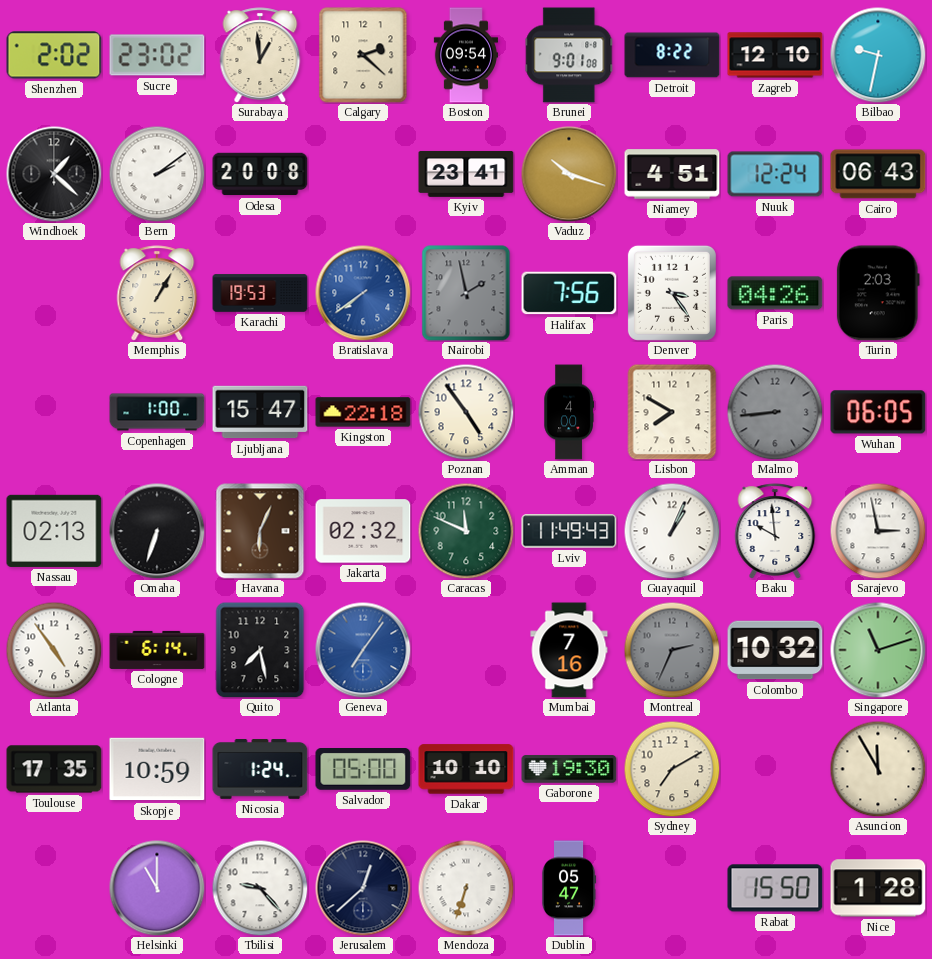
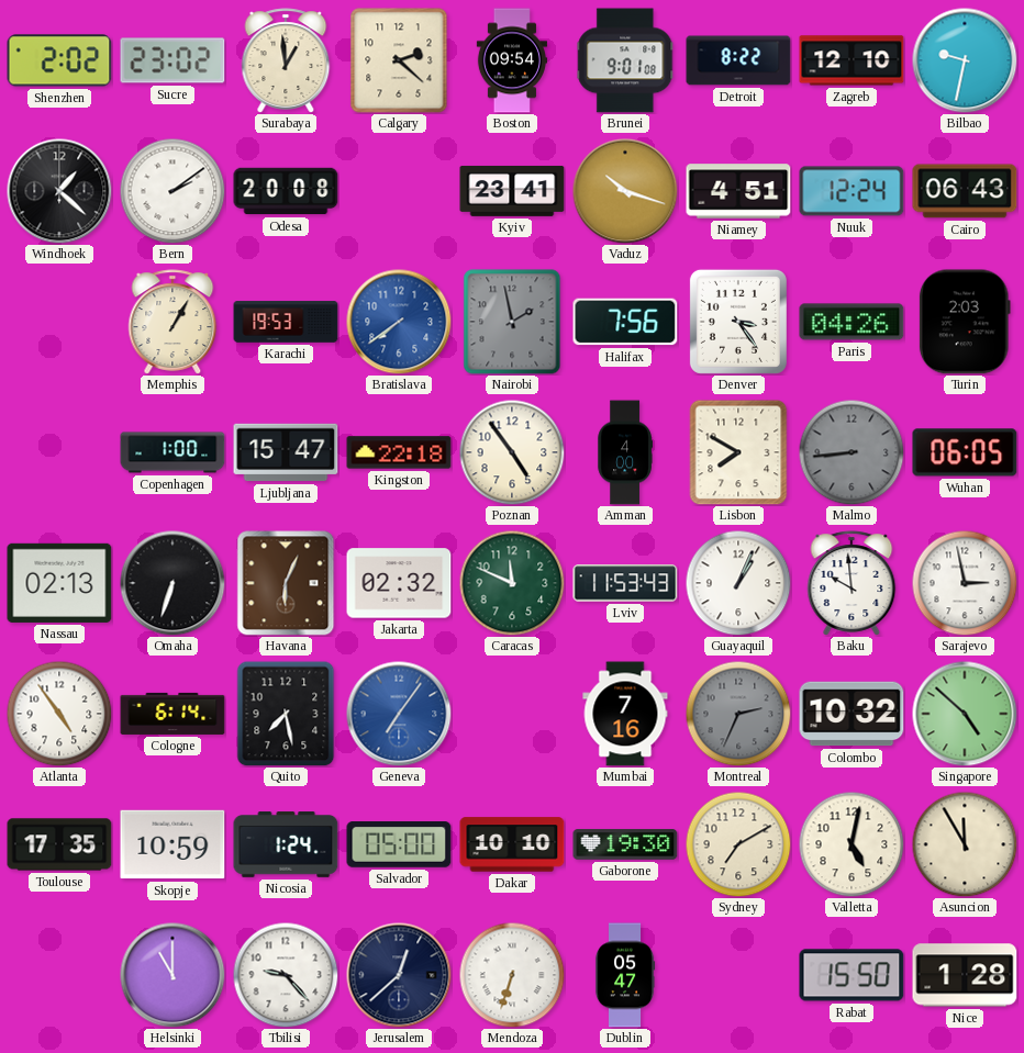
Lviv: 11:49 -> 11:53 (625, 583)
Singapore: 11:12 -> 4:52 (965, 714)
Valletta: none -> 5:02 (852, 844)
